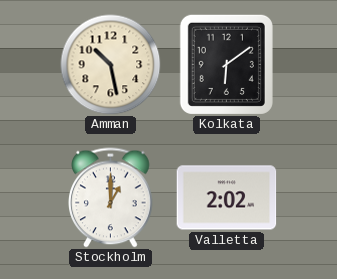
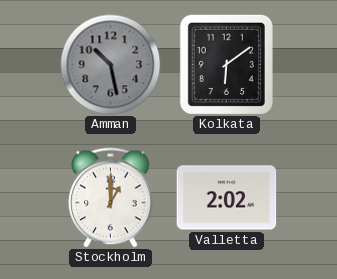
Amman dial: cream -> grey (111, 65)
